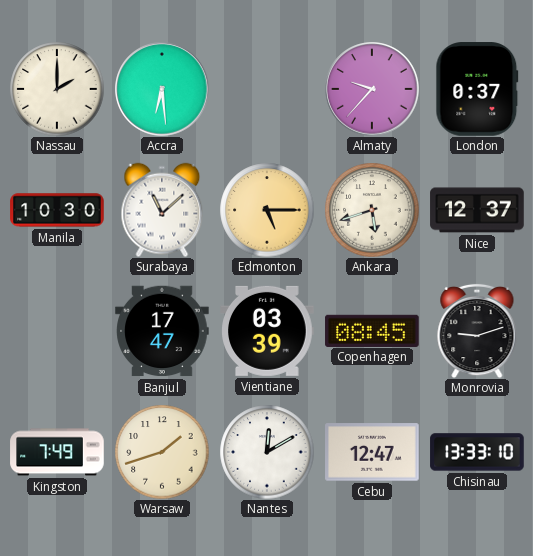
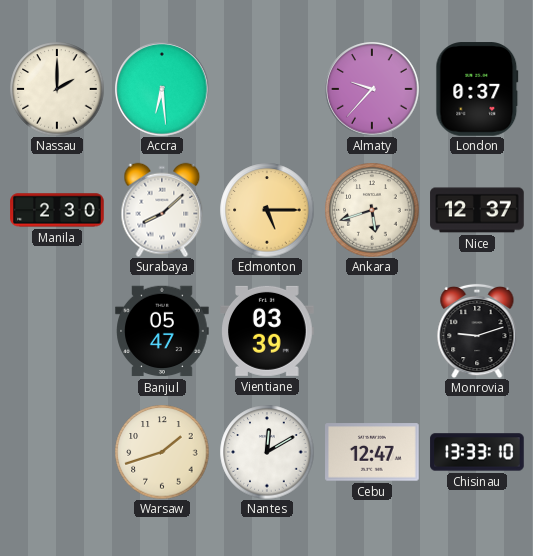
Manila: 10:30 -> 2:30 (57, 210)
Surabaya: 11:08 -> 8:08 (162, 210)
Banjul: 17:47 -> 05:47 (162, 331)
Copenhagen: 08:45 -> none (372, 330)
Kingston: 7:49 -> none (57, 452)
